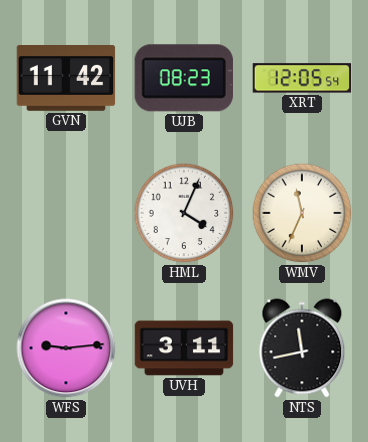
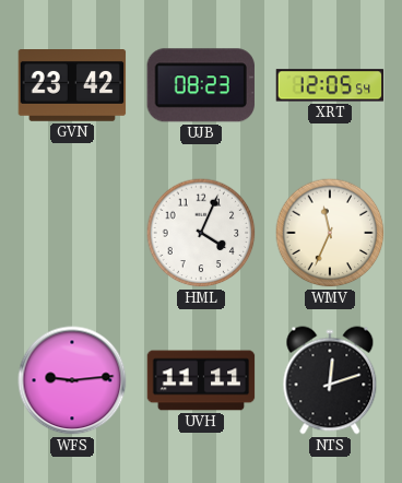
GVN: 11:42 -> 23:42 (72, 86)
UVH: 3:11 -> 11:11 (201, 380)
NTS: 11:43 -> 12:12 (330, 380)
